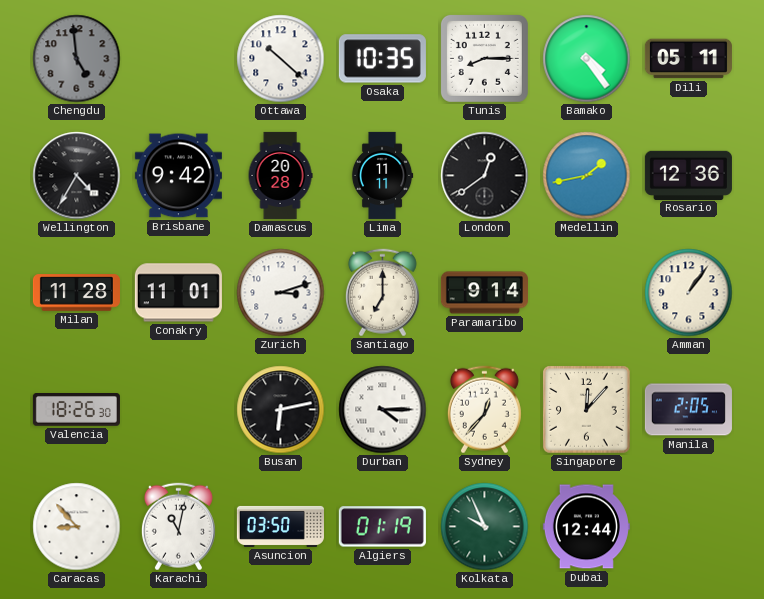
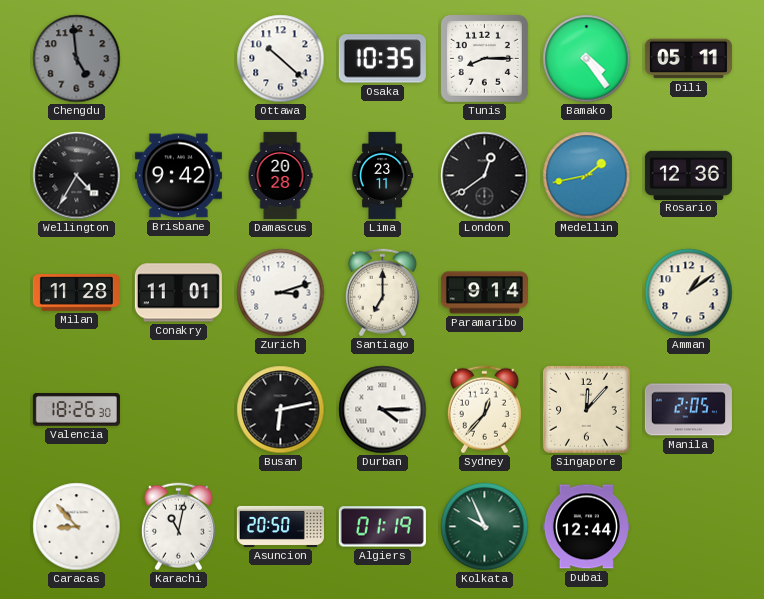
Lima: 11:11 -> 23:11 (382, 175)
Amman: 1:06 -> 1:09 (689, 293)
Asuncion: 03:50 -> 20:50 (280, 526)
